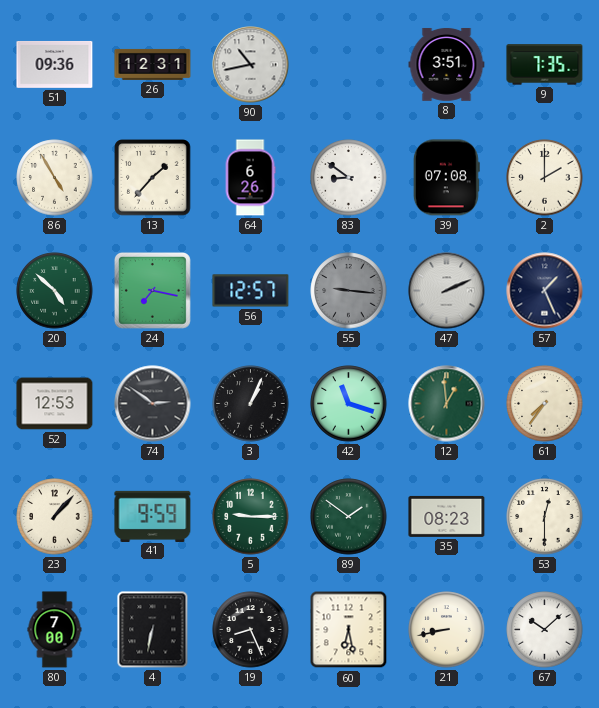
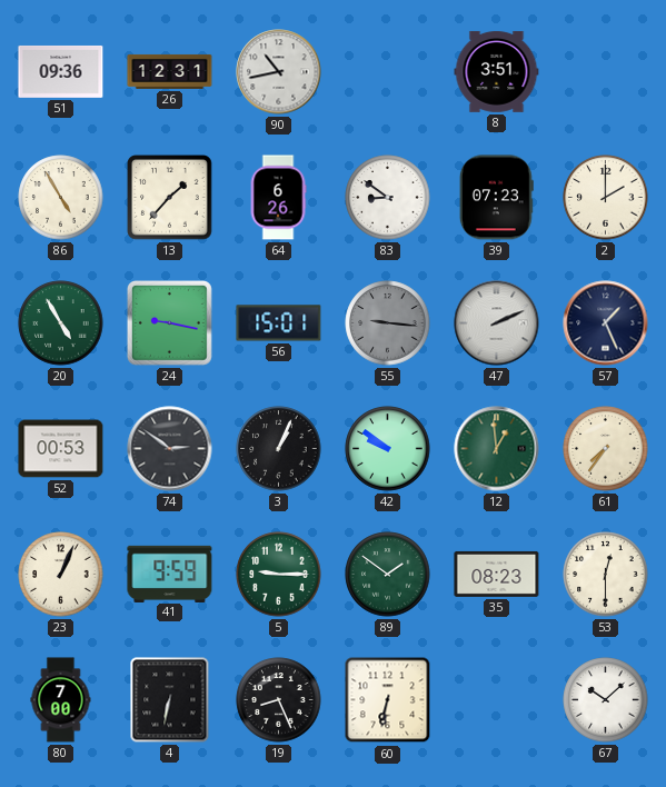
9: 7:35 -> none (545, 65)
39: 07:08 -> 07:23 (496, 198)
20: 4:52 -> 4:55 (61, 323)
24: 7:17 -> 9:17 (169, 322)
56: 12:57 -> 15:01 (279, 323)
52: 12:53 -> 00:53 (61, 449)
42: 11:18 -> 9:51 (388, 449)
23: 1:07 -> 1:04 (61, 575)
60: 6:28 -> 6:32 (388, 700)
21: 8:43 -> none (447, 630)
